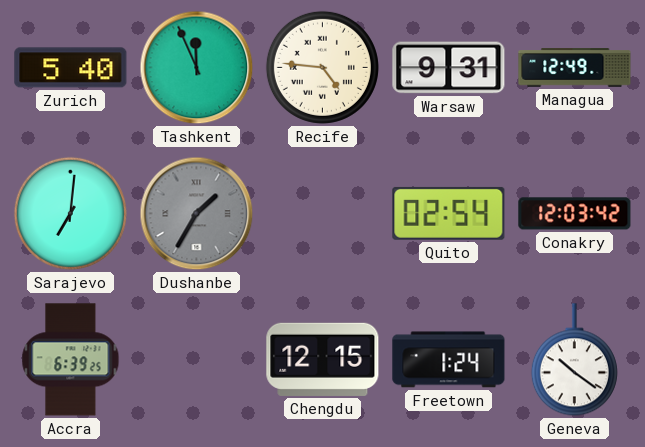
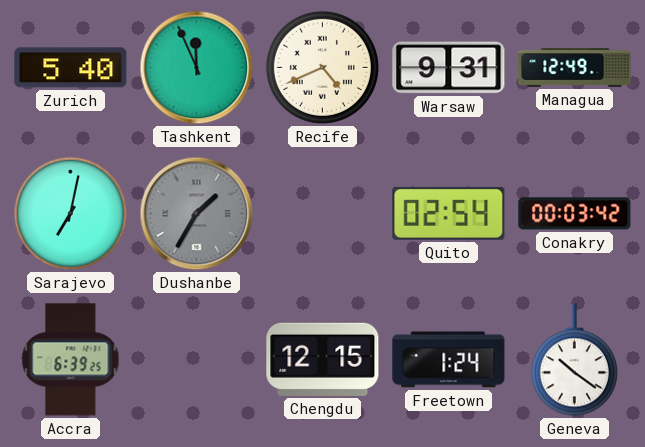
Recife: 4:46 -> 4:41 (322, 67)
Sarajevo: 7:01 -> 7:02 (70, 213)
Conakry: 12:03 -> 00:03 (575, 214)
